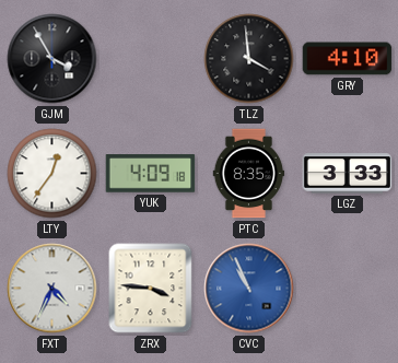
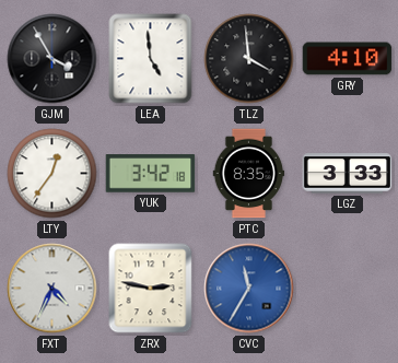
LEA: none -> 4:59 (151, 59)
YUK: 4:09 -> 3:42 (151, 174)
ZRX: 3:46 -> 2:47 (151, 289)
CVC: 10:56 -> 11:35 (249, 289)
